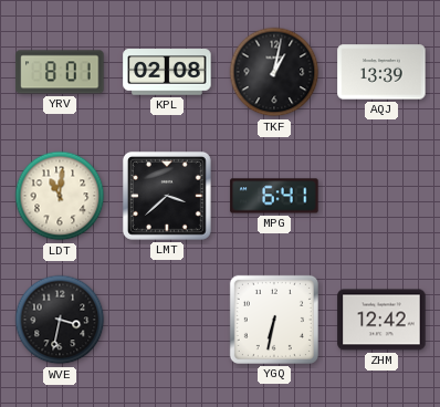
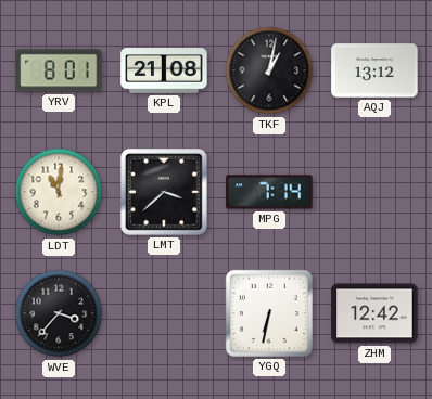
KPL: 02:08 -> 21:08 (164, 70)
AQJ: 13:39 -> 13:12 (374, 70)
MPG: 6:41 -> 7:14 (269, 192)
WVE: 3:32 -> 3:37 (59, 313)
